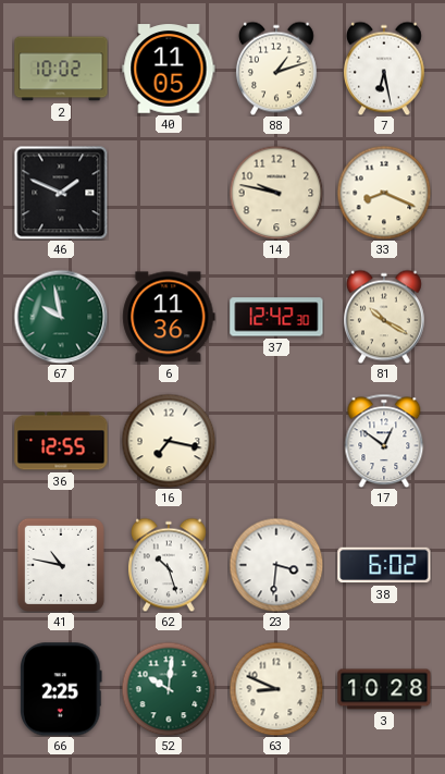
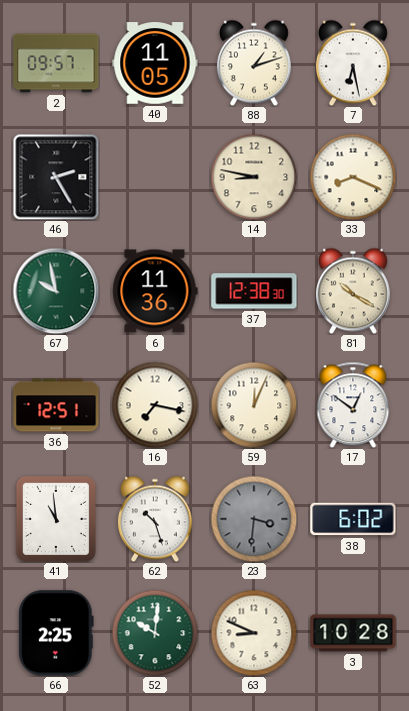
2: 10:02 -> 09:57 (56, 63)
46: 1:49 -> 2:25 (56, 177)
14: 9:47 -> 8:47 (254, 177)
37: 12:42 -> 12:38 (254, 291)
36: 12:55 -> 12:51 (56, 405)
59: none -> 12:04 (254, 405)
41: 10:47 -> 10:59 (56, 519)
23 dial: white -> grey (254, 519)
